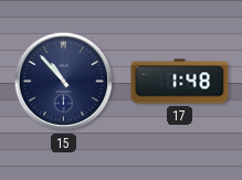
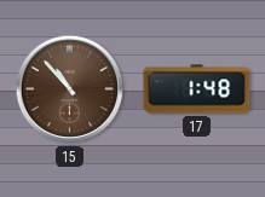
15 dial: navy -> brown (70, 89)
